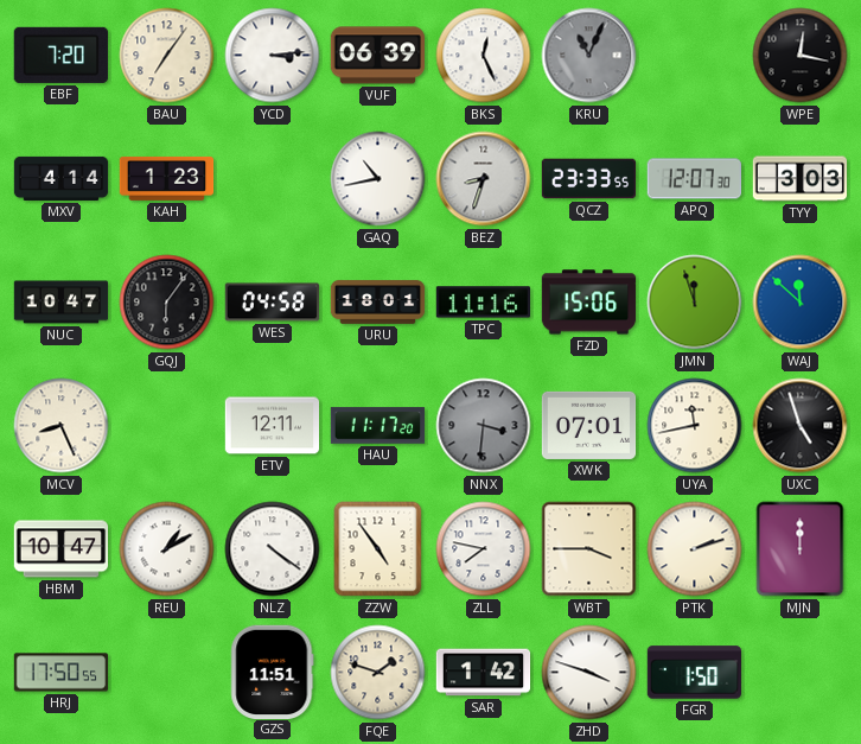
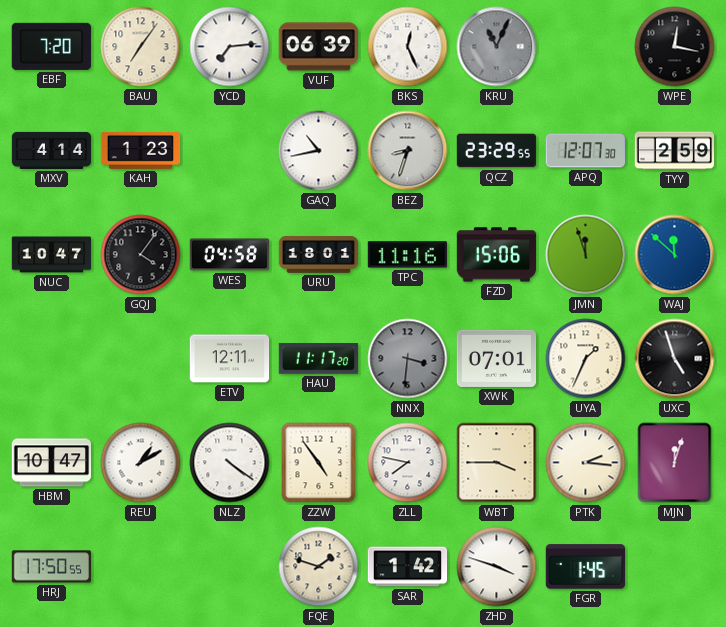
YCD: 3:14 -> 7:14 (230, 47)
QCZ: 23:33 -> 23:29 (497, 151)
TYY: 3:03 -> 2:59 (675, 151)
GQJ: 6:06 -> 4:06 (141, 255)
MCV: 8:26 -> none (62, 426)
UYA: 11:43 -> 1:34 (586, 359)
PTK: 2:12 -> 2:16 (586, 463)
MJN: 12:00 -> 12:03 (675, 463)
GZS: 11:51 -> none (273, 672)
FGR: 1:50 -> 1:45 (585, 567)
